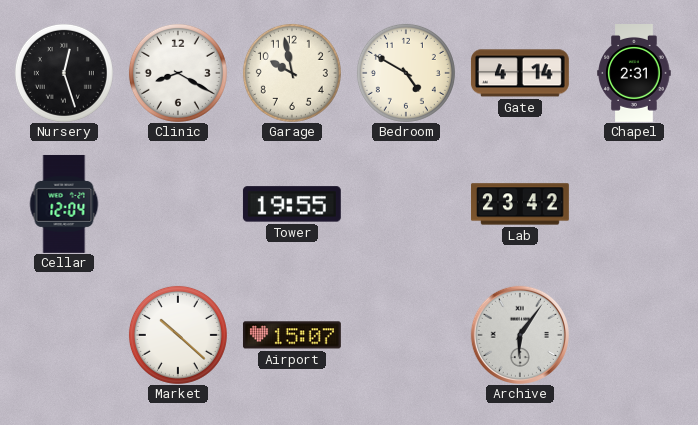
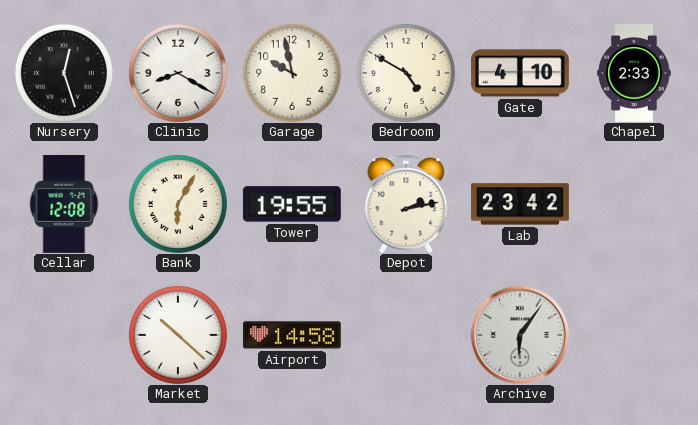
Gate: 4:14 -> 4:10 (520, 73)
Chapel: 2:31 -> 2:33 (634, 74)
Cellar: 12:04 -> 12:08 (64, 204)
Bank: none -> 6:05 (178, 204)
Depot: none -> 2:13 (406, 204)
Airport: 15:07 -> 14:58 (292, 335)
